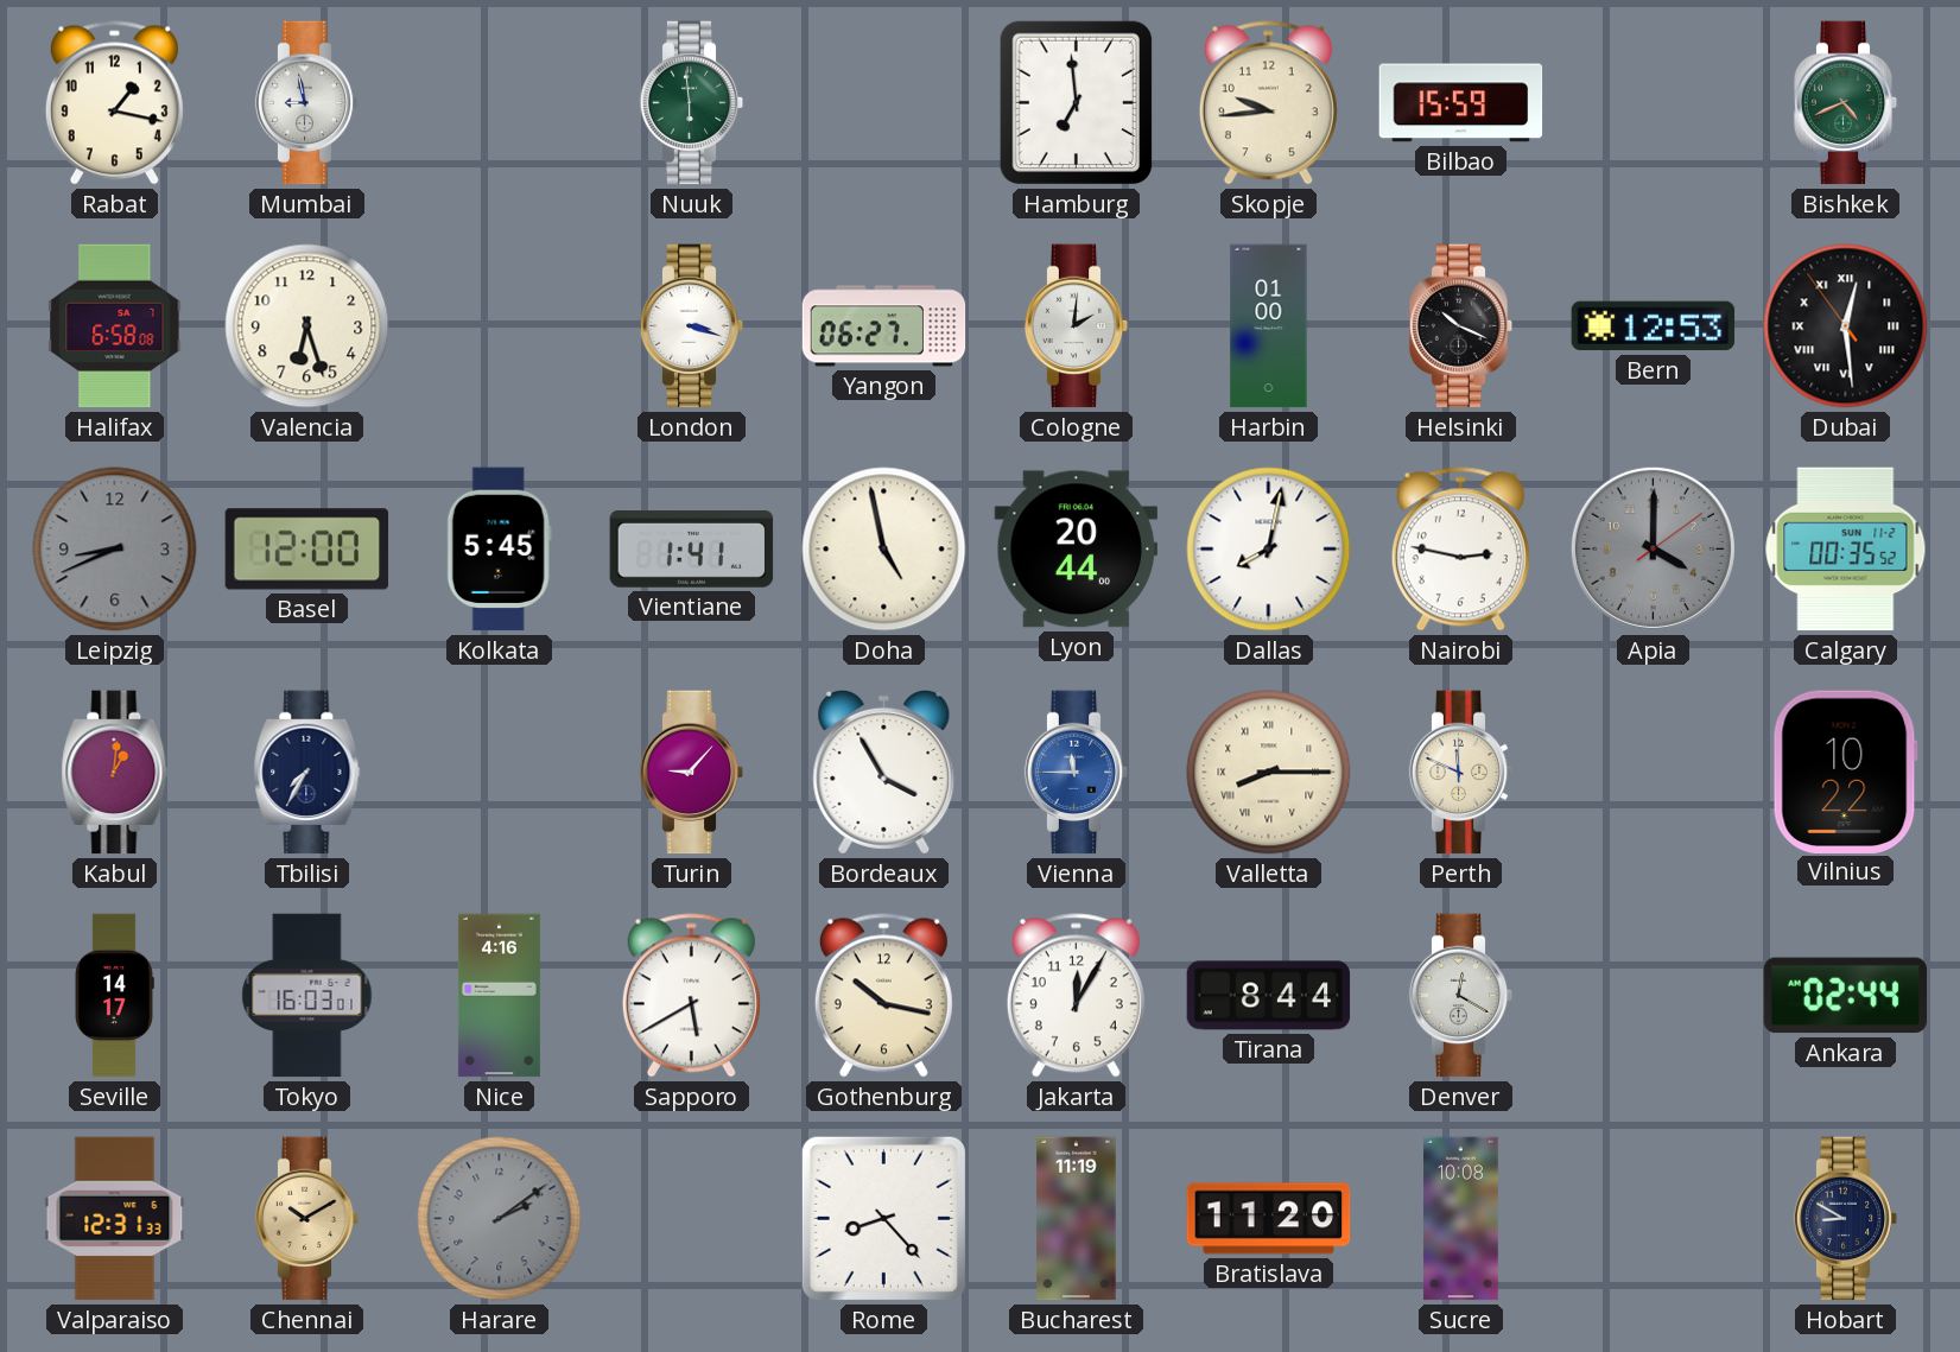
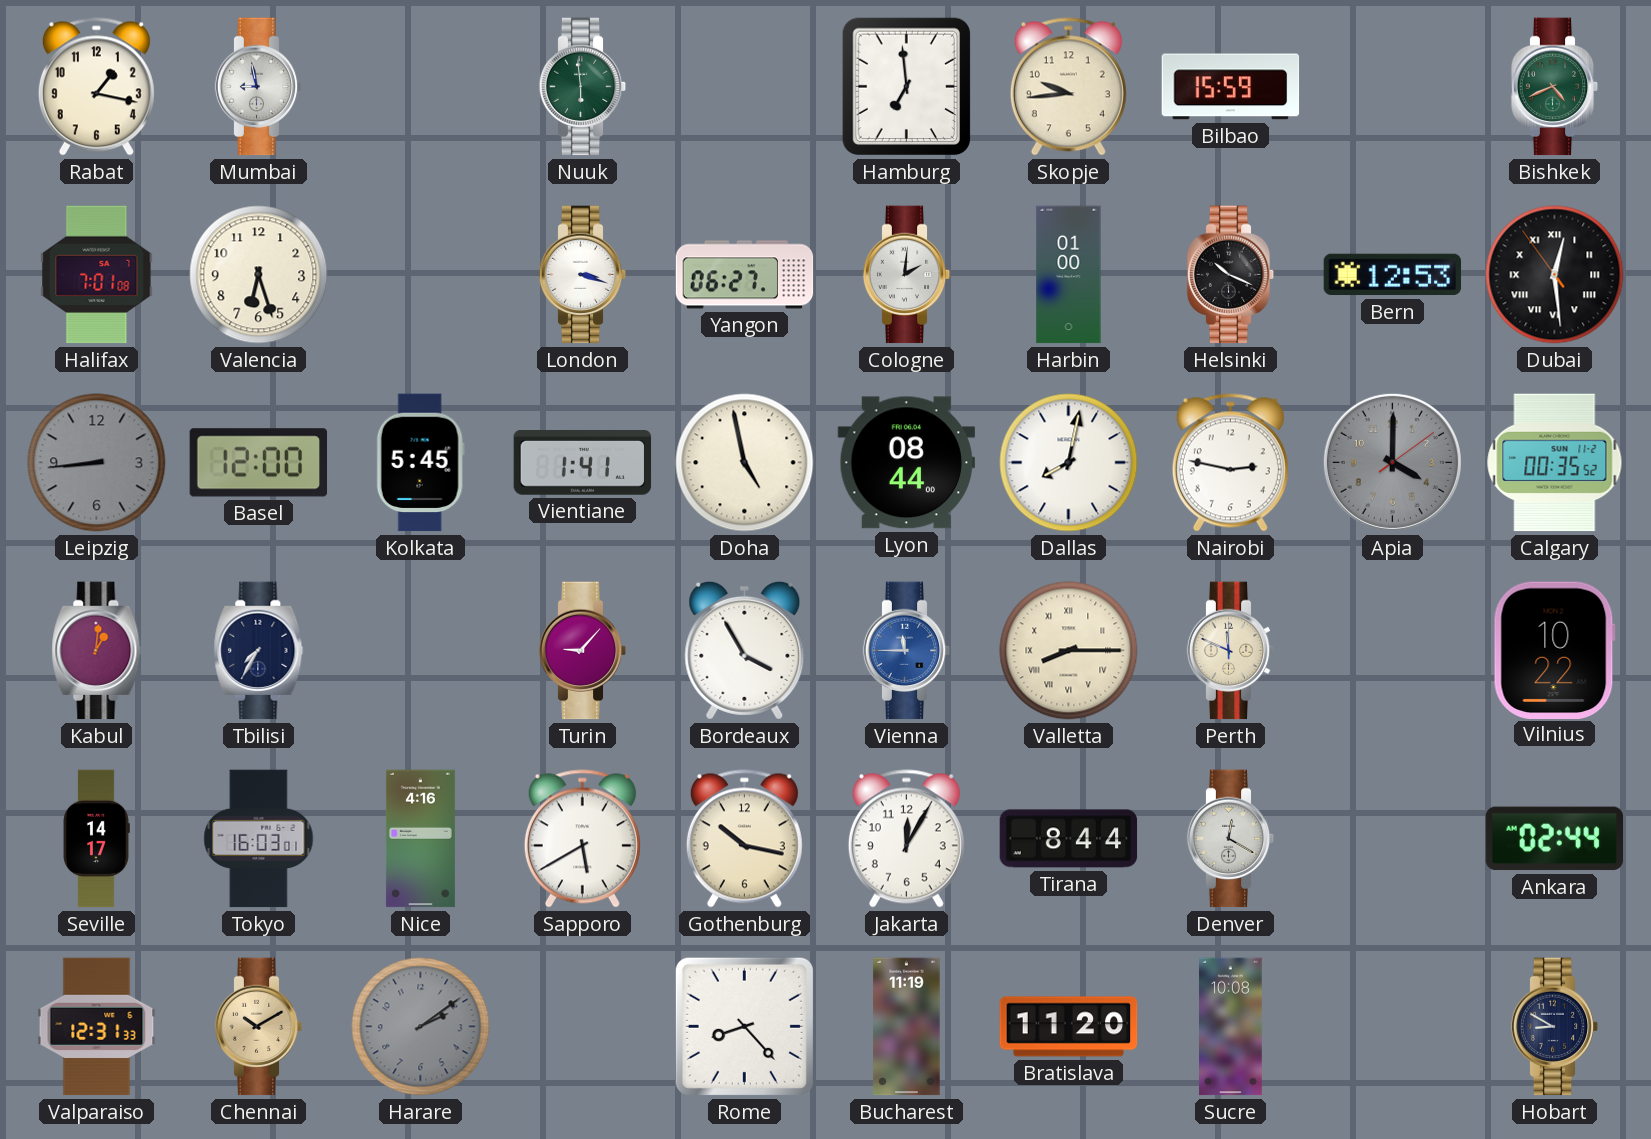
Halifax: 6:58 -> 7:01 (97, 275)
Leipzig: 8:41 -> 8:44 (97, 463)
Lyon: 20:44 -> 08:44 (907, 463)
